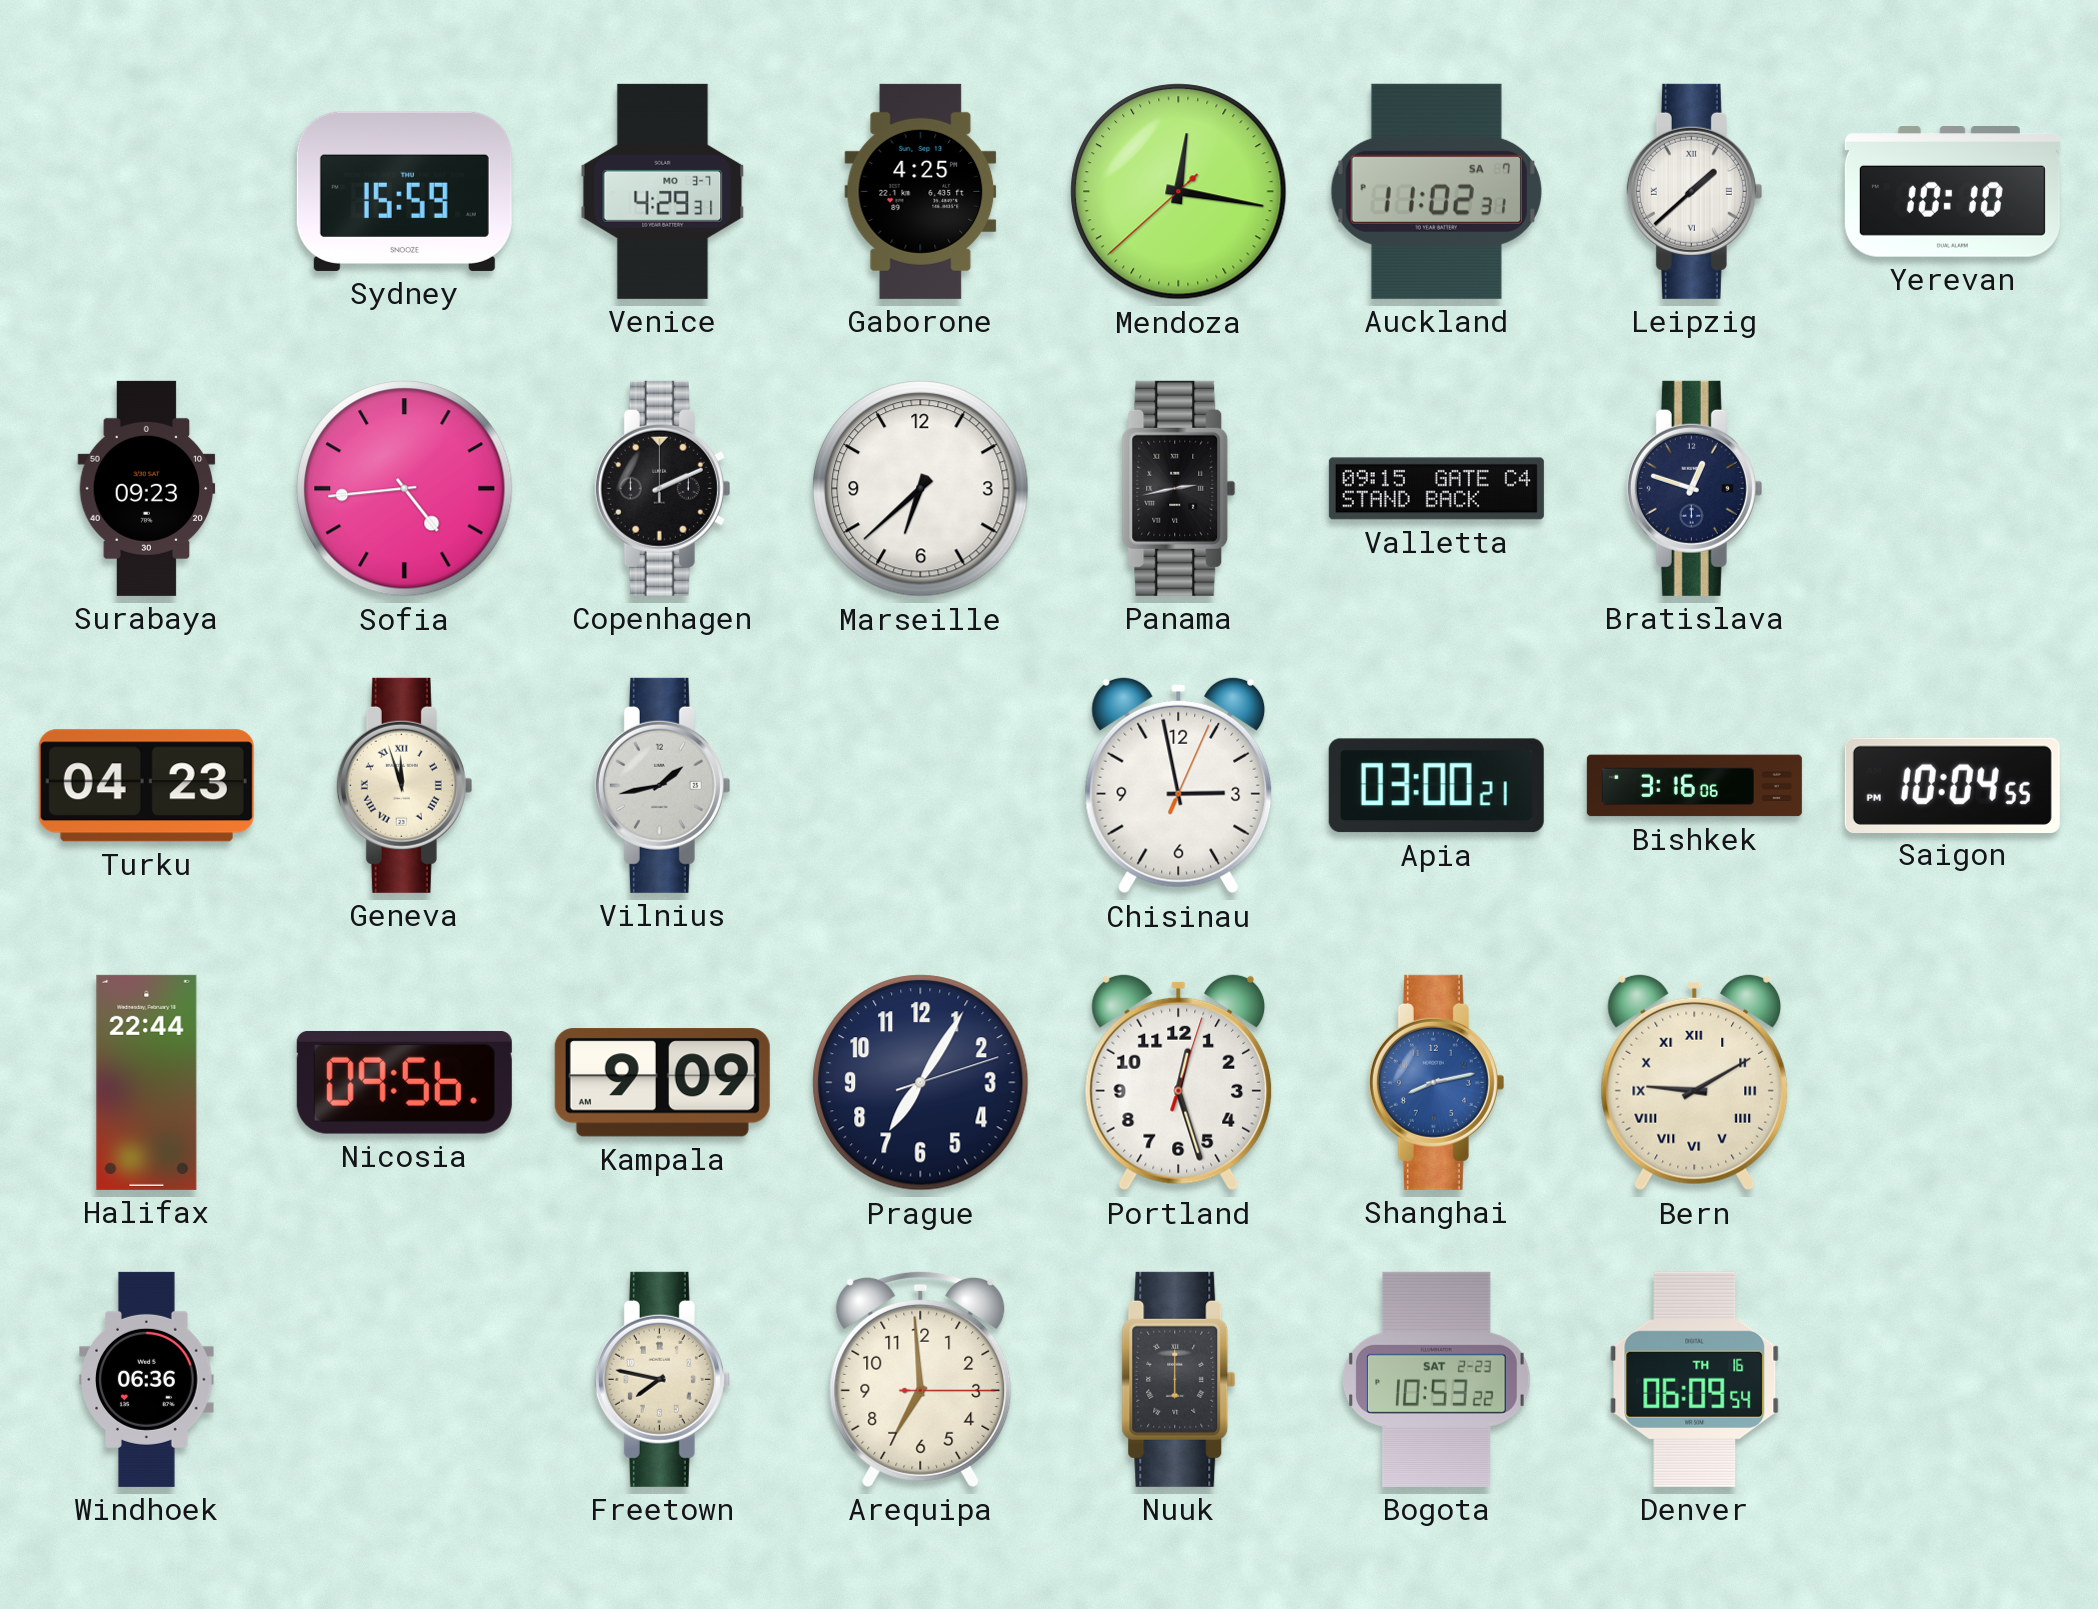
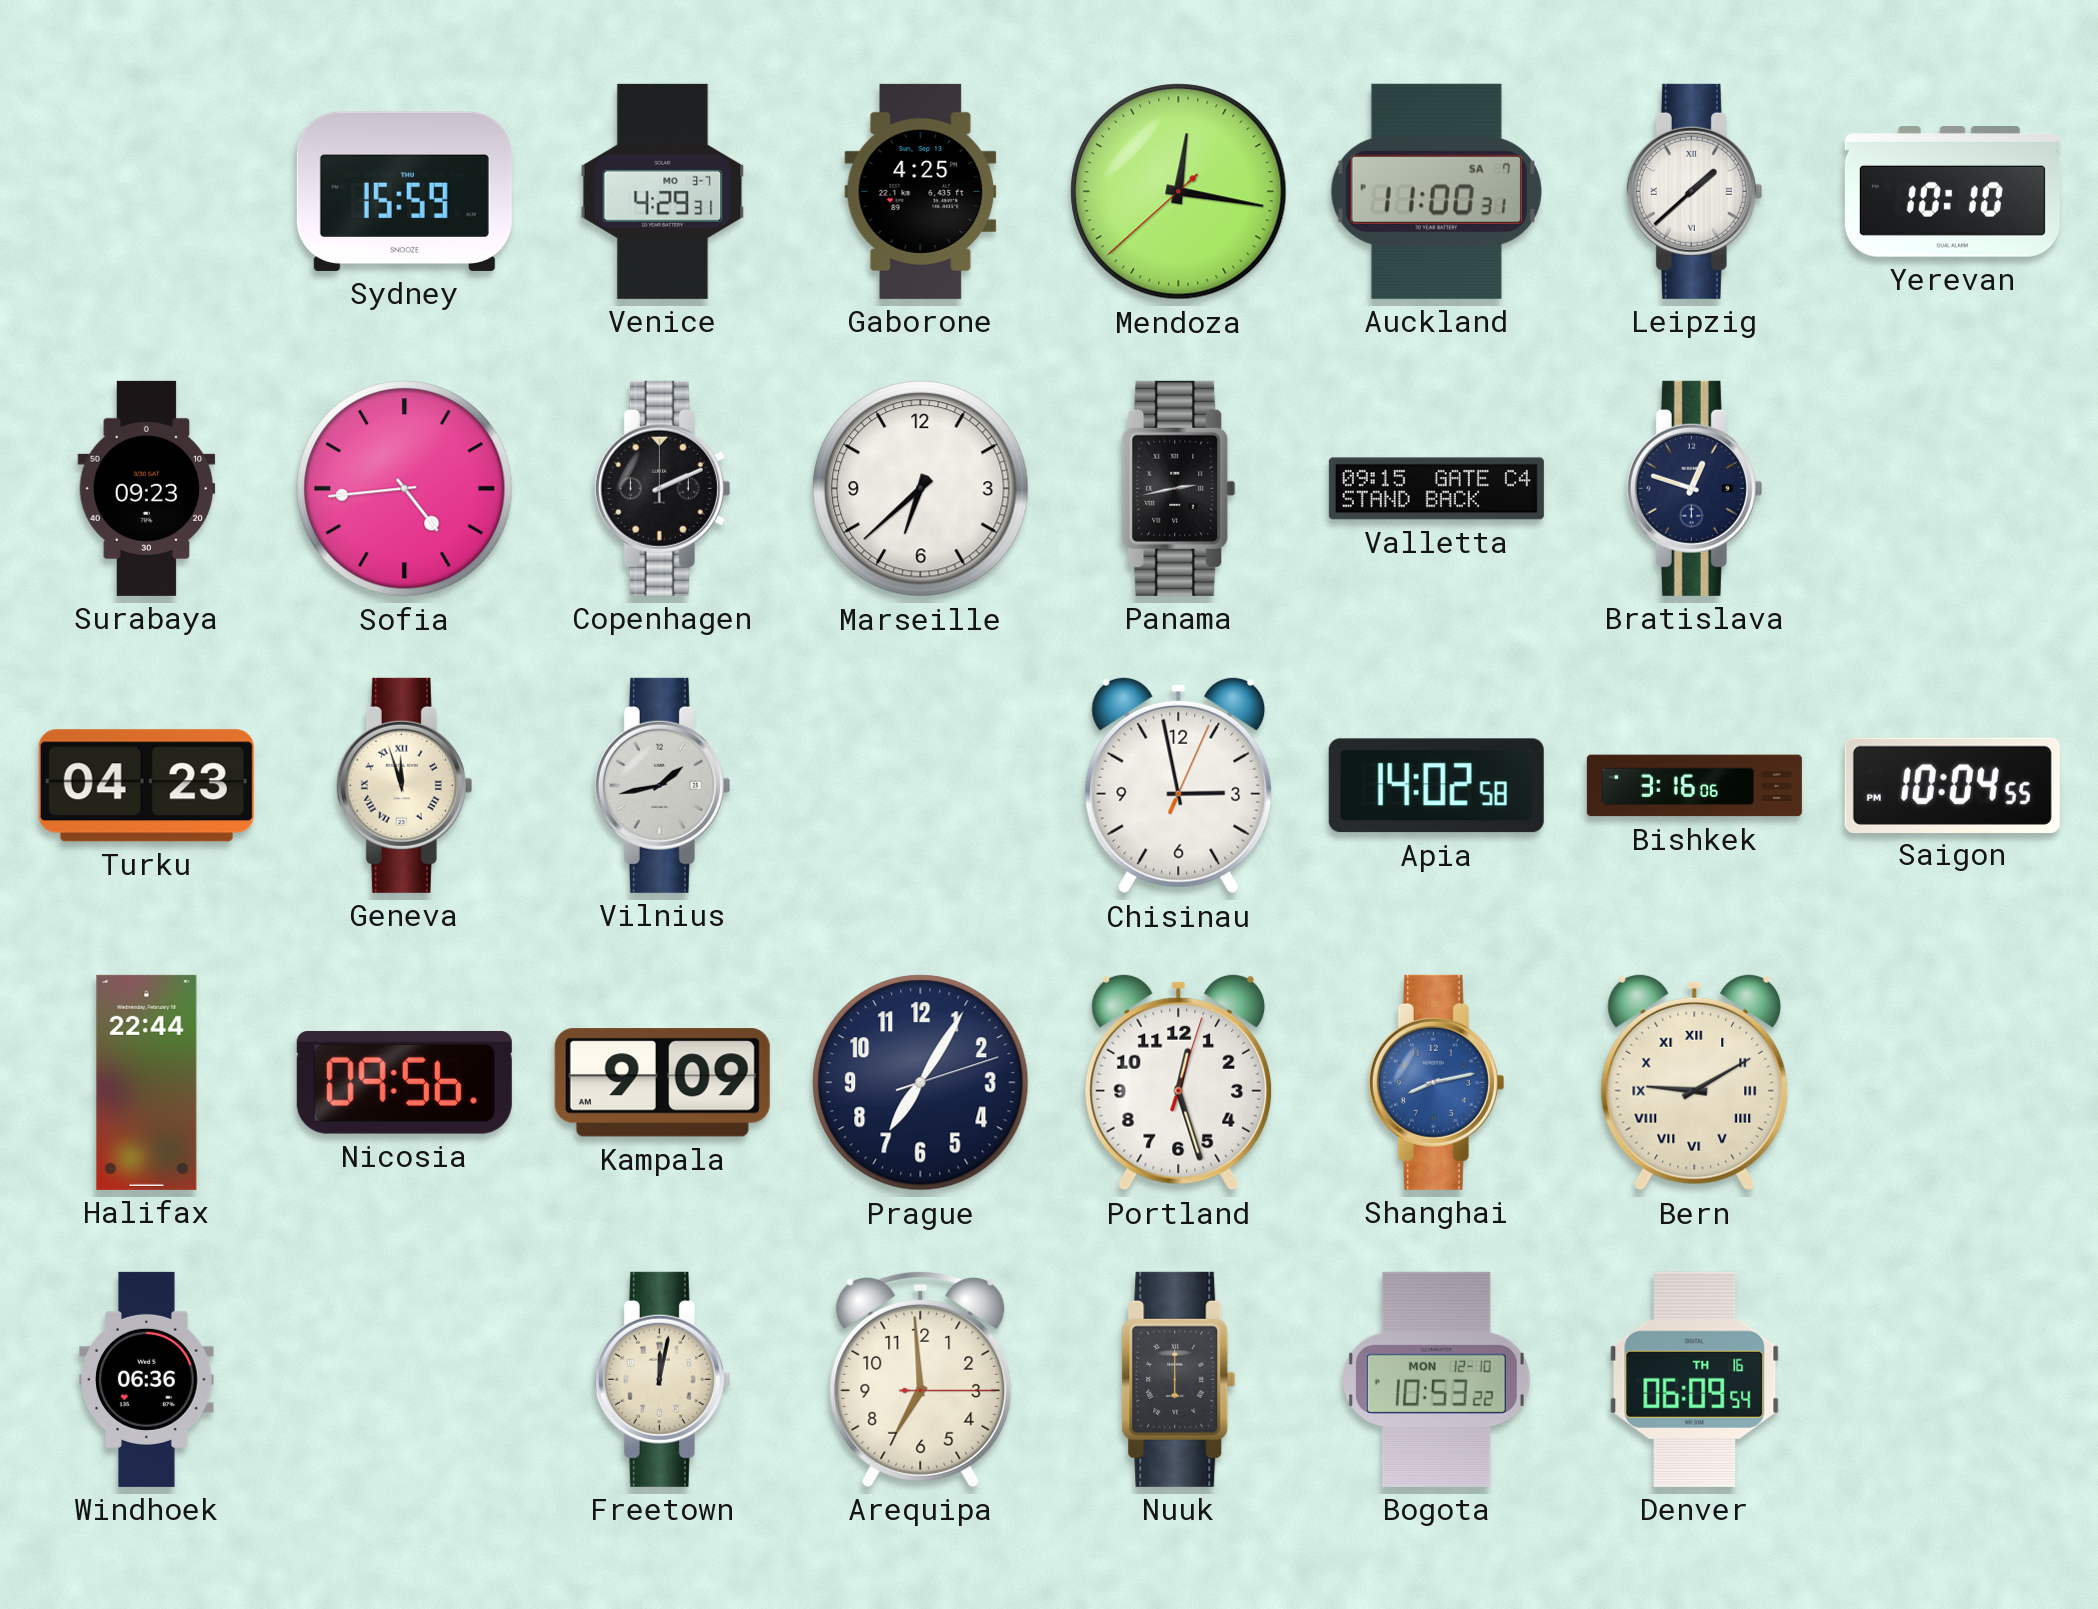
Auckland: 11:02 -> 11:00 (1436, 191)
Apia: 03:00 -> 14:02 (1436, 786)
Freetown: 7:47 -> 12:02 (662, 1379)
Bogota date: SAT 2-23 -> MON 12-10 (1437, 1379)
